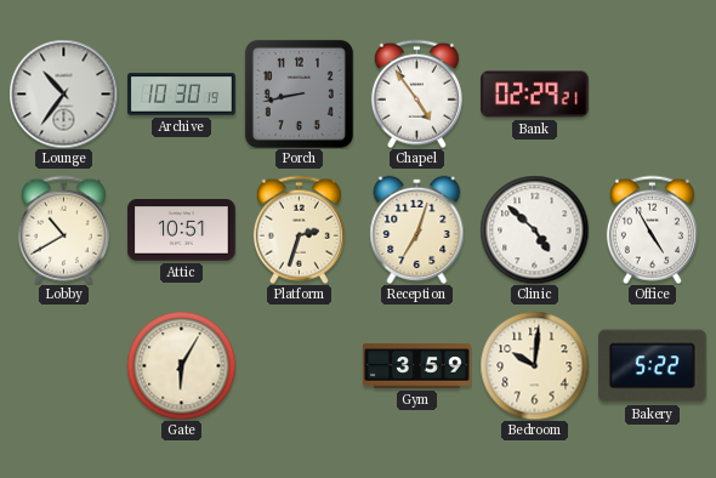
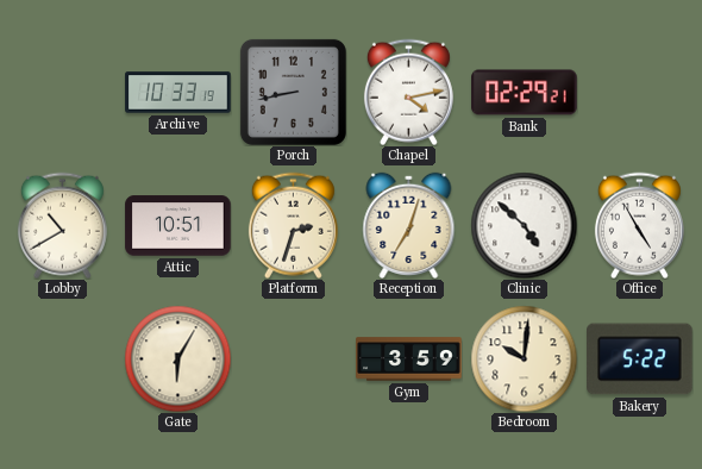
Lounge: 10:36 -> none (63, 93)
Archive: 10:30 -> 10:33 (178, 93)
Chapel: 4:54 -> 4:13 (408, 92)
